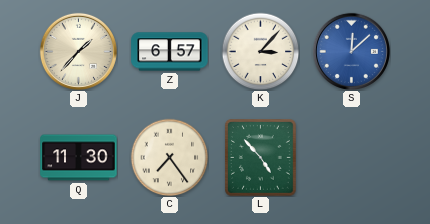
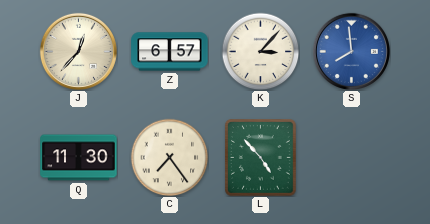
J: 1:37 -> 12:37 (78, 51)
S: 12:08 -> 7:59 (351, 51)
